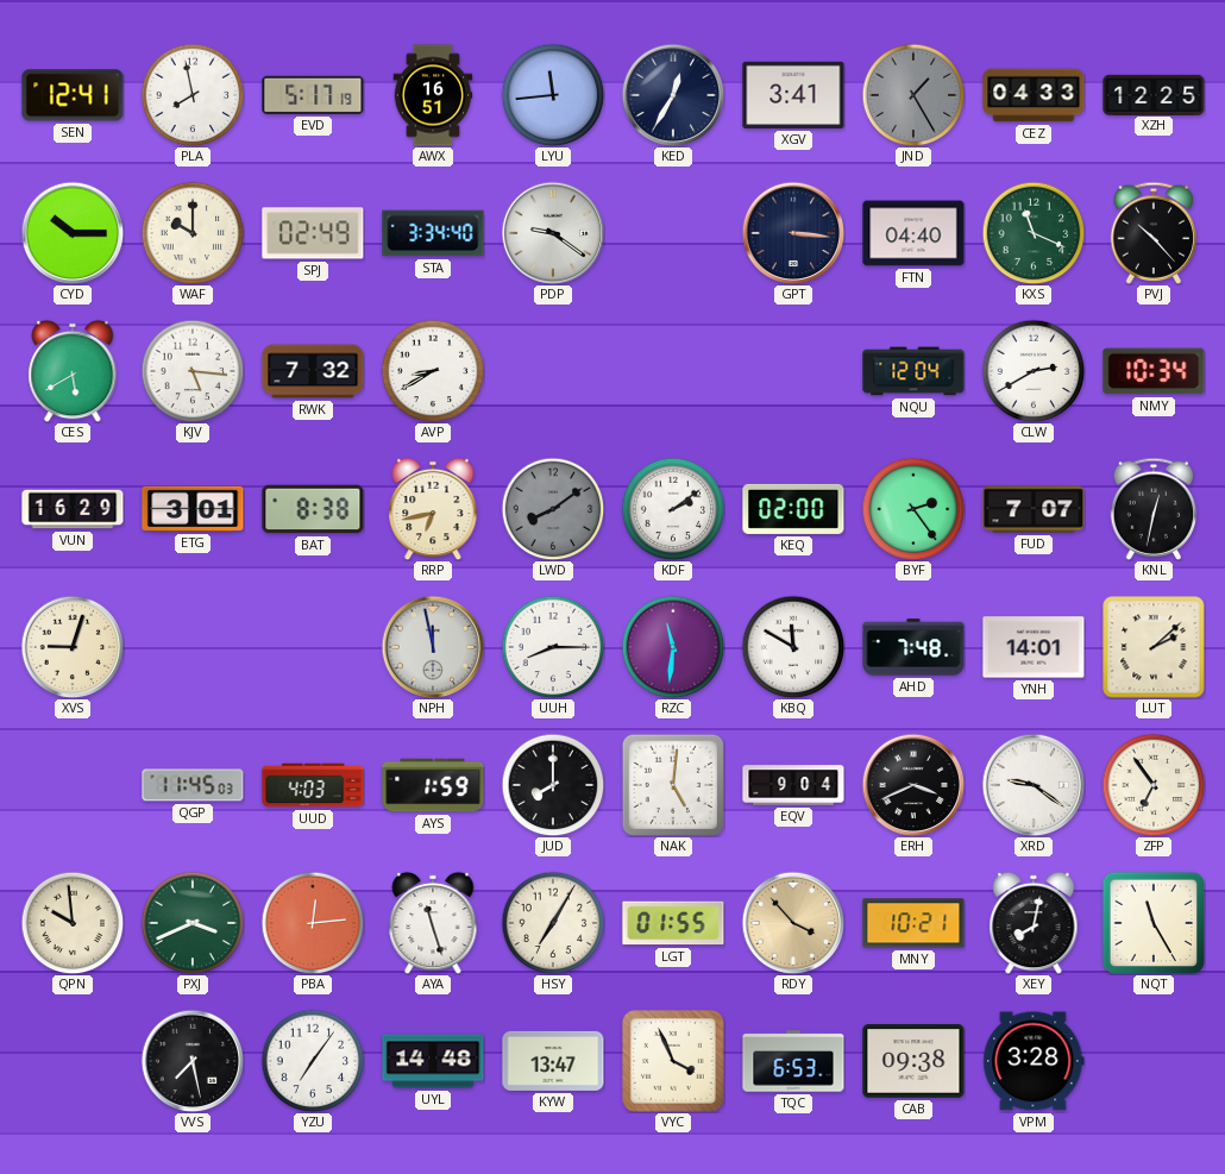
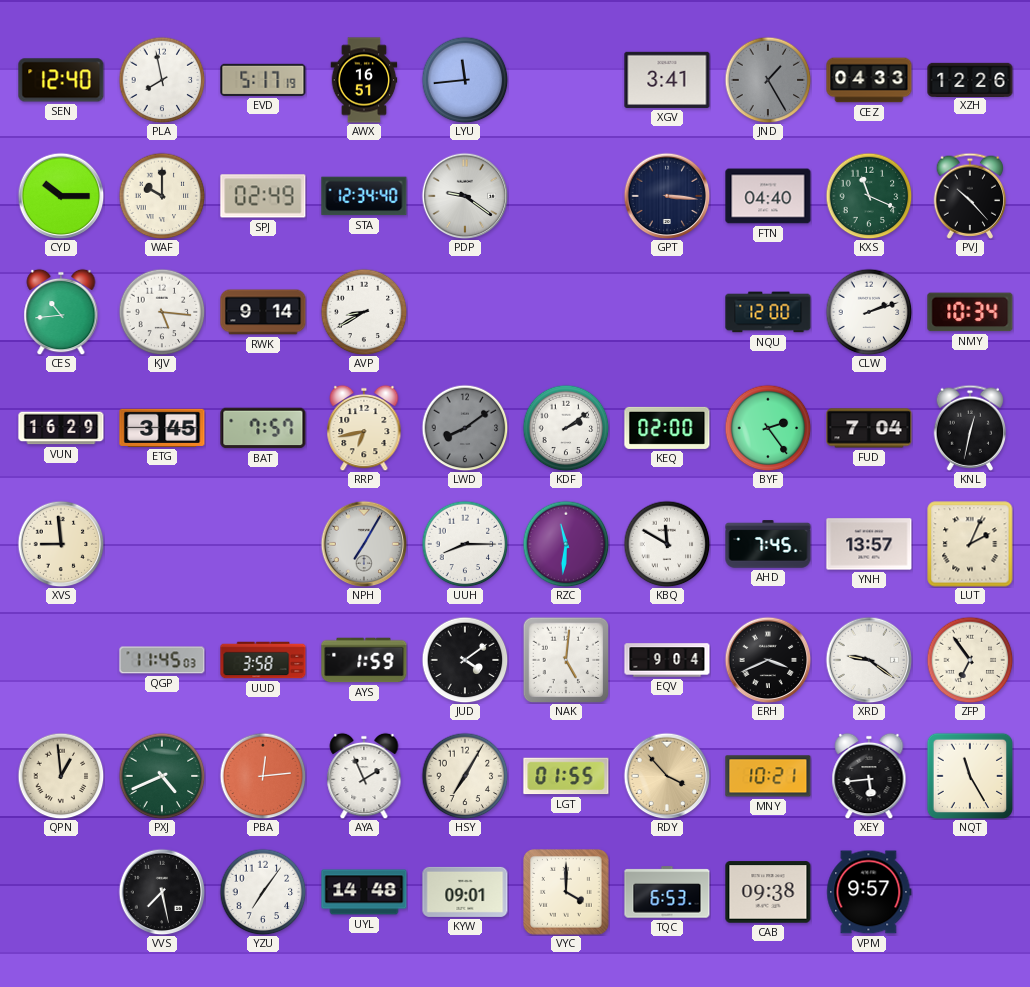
SEN: 12:41 -> 12:40 (61, 80)
KED: 12:35 -> none (673, 95)
XZH: 12:25 -> 12:26 (970, 79)
STA: 3:34 -> 12:34 (364, 196)
CES: 5:40 -> 10:44 (61, 312)
RWK: 7:32 -> 9:14 (263, 312)
NQU: 12:04 -> 12:00 (768, 312)
CLW: 2:40 -> 2:12 (869, 312)
ETG: 3:01 -> 3:45 (162, 428)
BAT: 8:38 -> 7:57 (263, 428)
FUD: 7:07 -> 7:04 (869, 428)
XVS: 9:03 -> 8:59 (61, 544)
NPH: 11:58 -> 7:05 (364, 544)
AHD: 7:48 -> 7:45 (768, 544)
YNH: 14:01 -> 13:57 (869, 544)
LUT: 2:08 -> 2:04 (970, 544)
UUD: 4:03 -> 3:58 (263, 660)
JUD: 8:00 -> 4:09 (465, 660)
QPN: 9:59 -> 12:59 (61, 776)
PXJ: 3:41 -> 4:41 (162, 776)
AYA: 11:27 -> 1:56 (364, 776)
XEY: 8:02 -> 5:44 (869, 776)
KYW: 13:47 -> 09:01 (465, 892)
VYC: 3:56 -> 4:00 (567, 893)
VPM: 3:28 -> 9:57 (869, 892)
